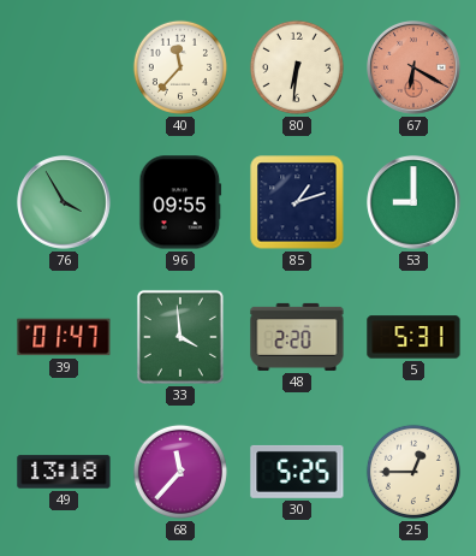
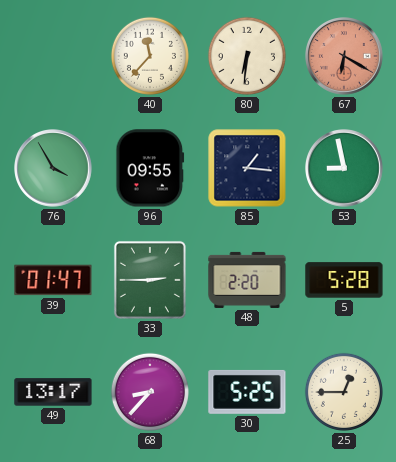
85: 1:12 -> 1:16 (247, 168)
53: 9:00 -> 8:58 (345, 169)
33: 3:59 -> 2:45 (150, 280)
5: 5:31 -> 5:28 (344, 280)
49: 13:18 -> 13:17 (53, 392)
68: 11:37 -> 8:37 (150, 392)
